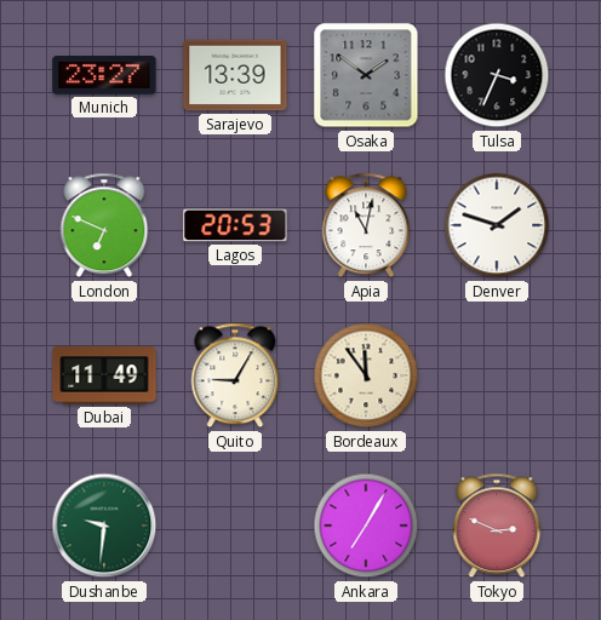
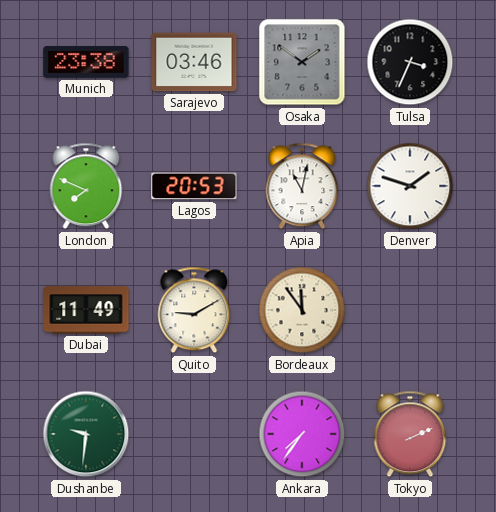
Munich: 23:27 -> 23:38 (86, 63)
Sarajevo: 13:39 -> 03:46 (194, 62)
London: 6:49 -> 7:49 (86, 186)
Quito: 9:05 -> 9:10 (194, 310)
Ankara: 7:05 -> 7:36 (302, 434)
Tokyo: 2:49 -> 2:11 (410, 434)
